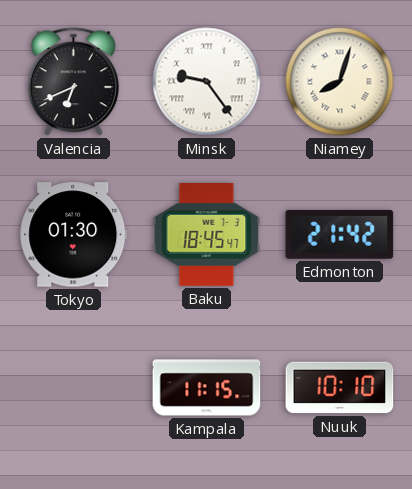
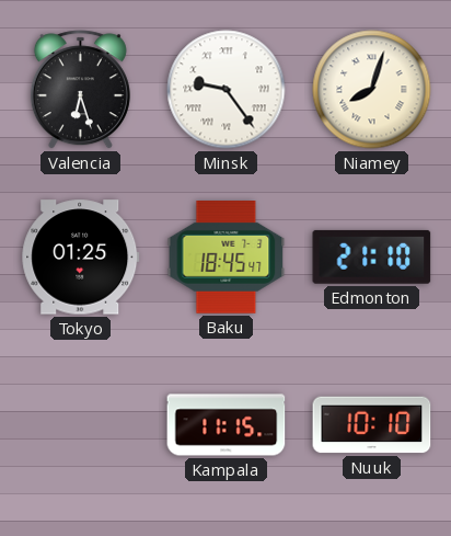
Valencia: 6:41 -> 6:27 (80, 90)
Tokyo: 01:30 -> 01:25 (81, 258)
Edmonton: 21:42 -> 21:10 (372, 256)
